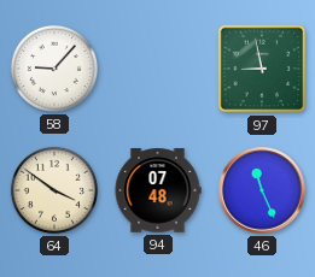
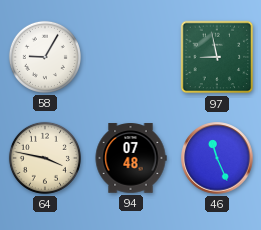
58: 9:07 -> 9:05 (45, 57)
64: 3:51 -> 3:47 (45, 158)
